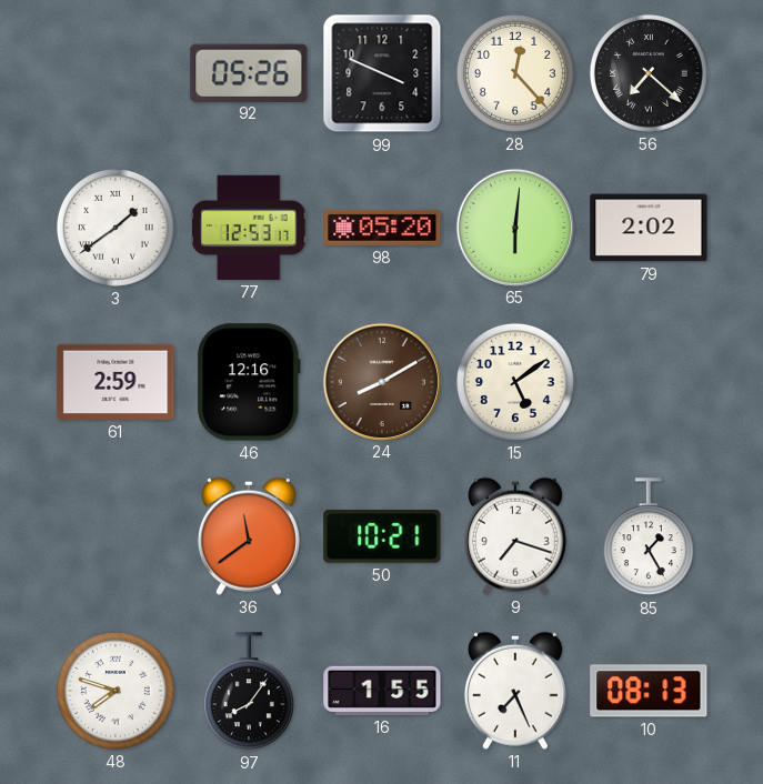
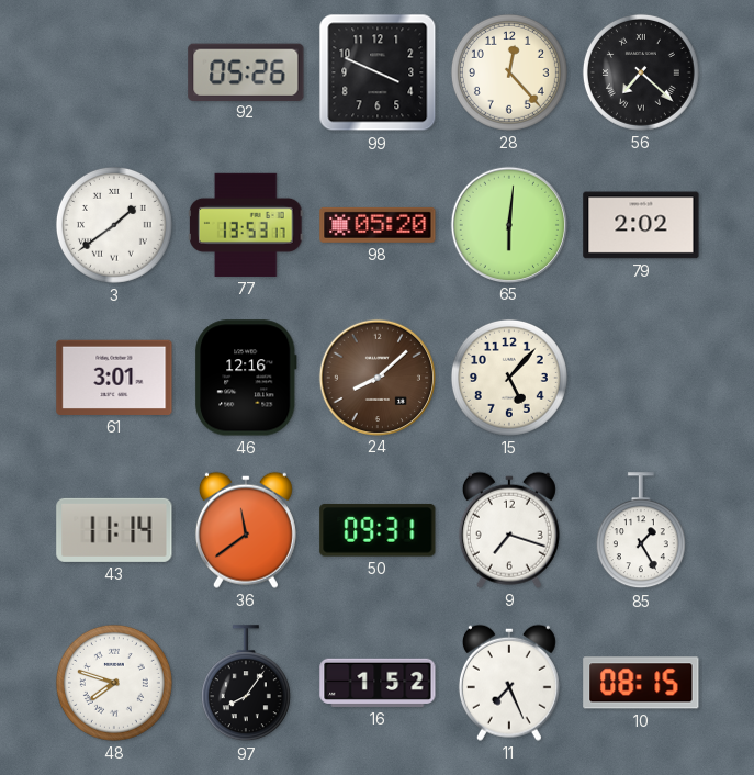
77: 12:53 -> 13:53 (247, 225)
61: 2:59 -> 3:01 (114, 378)
24: 8:10 -> 8:08 (376, 377)
15: 5:09 -> 5:07 (509, 378)
43: none -> 11:14 (114, 530)
50: 10:21 -> 09:31 (378, 530)
16: 1:55 -> 1:52 (378, 683)
10: 08:13 -> 08:15 (641, 683)
